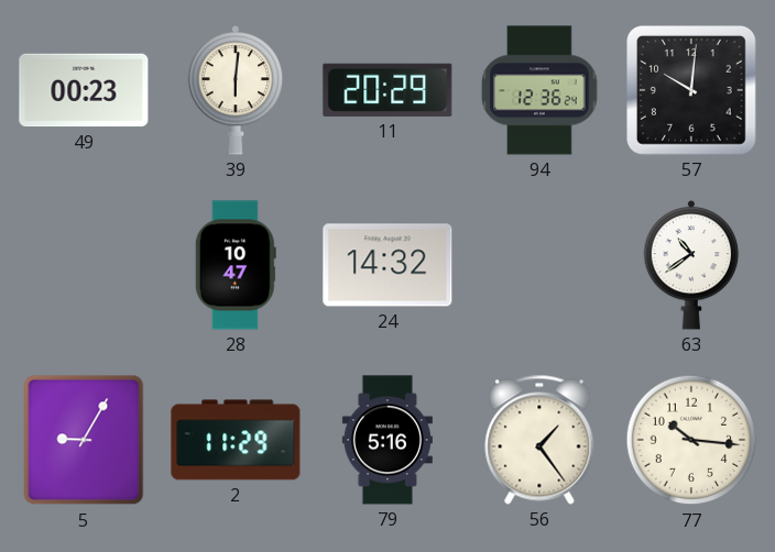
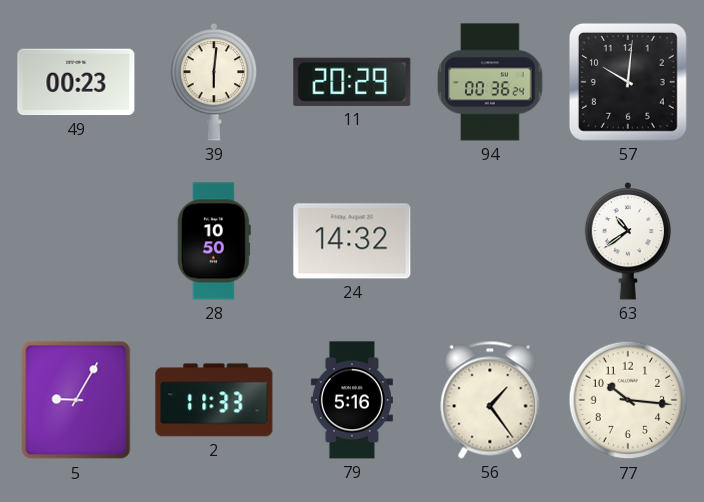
94: 12:36 -> 00:36 (490, 82)
28: 10:47 -> 10:50 (214, 241)
2: 11:29 -> 11:33 (214, 400)
